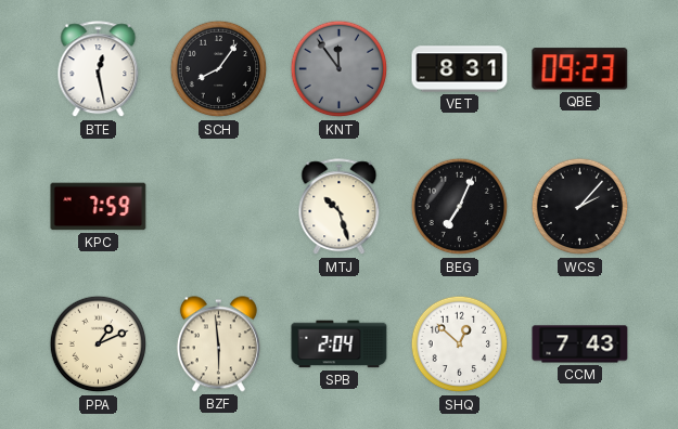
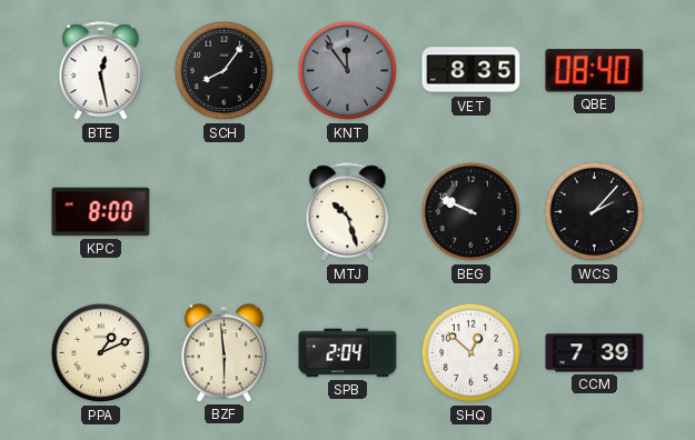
VET: 8:31 -> 8:35 (471, 71)
QBE: 09:23 -> 08:40 (595, 71)
KPC: 7:59 -> 8:00 (101, 212)
BEG: 7:04 -> 9:49 (471, 212)
CCM: 7:43 -> 7:39 (595, 353)
